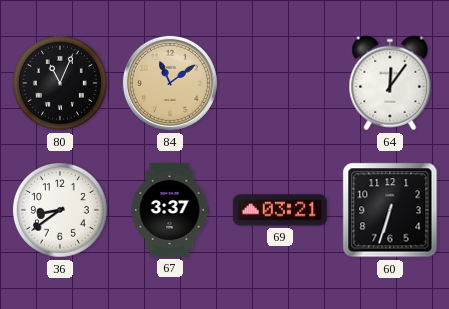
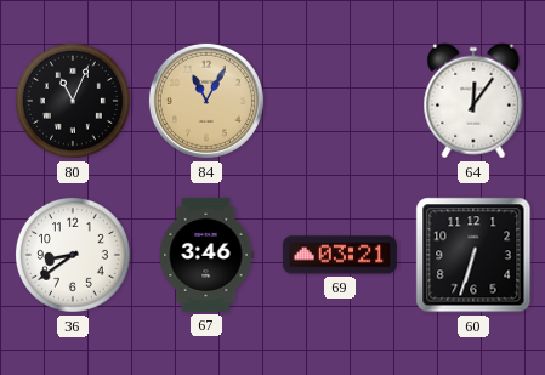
84: 11:09 -> 11:05 (206, 101)
67: 3:37 -> 3:46 (206, 255)
